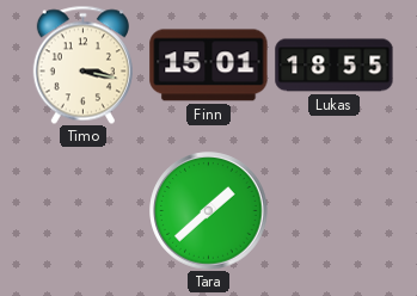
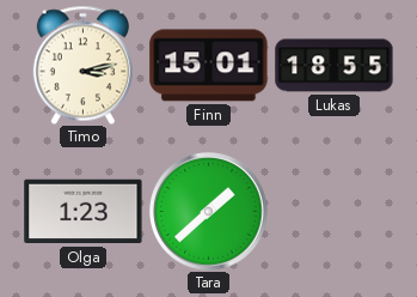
Timo: 3:17 -> 3:13 (82, 65)
Olga: none -> 1:23 (84, 212)
